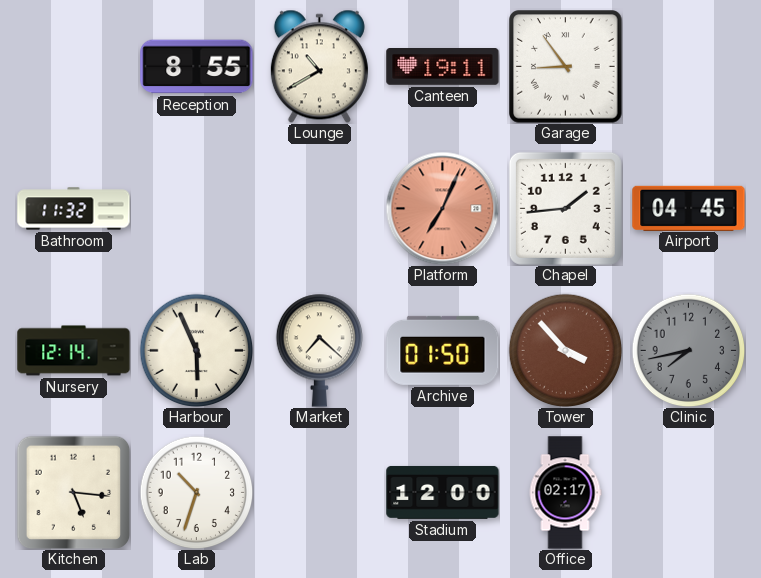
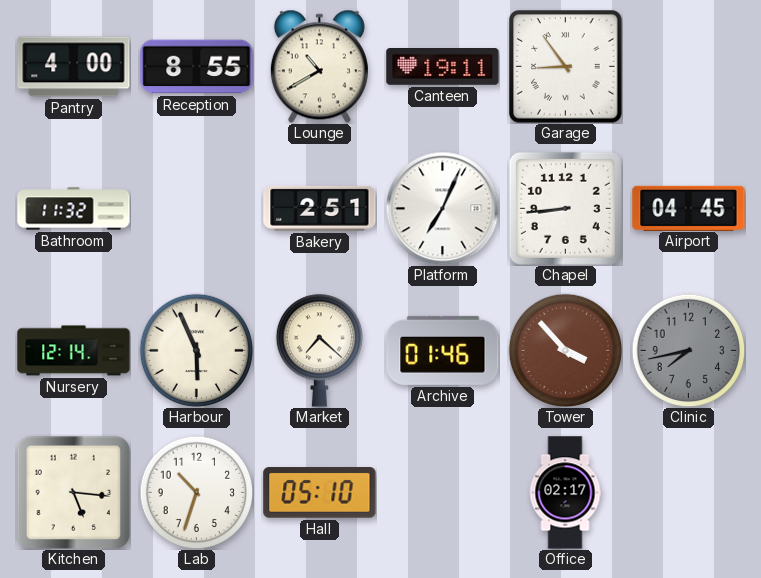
Pantry: none -> 4:00 (74, 67)
Bakery: none -> 2:51 (320, 208)
Platform dial: salmon -> white (442, 208)
Chapel: 1:44 -> 8:44 (565, 208)
Archive: 01:50 -> 01:46 (443, 350)
Hall: none -> 05:10 (320, 493)
Stadium: 12:00 -> none (443, 492)
